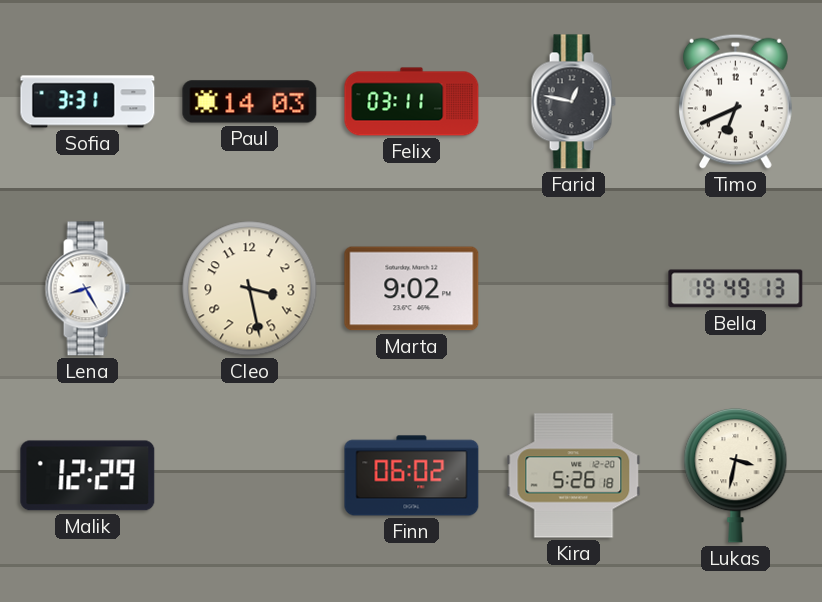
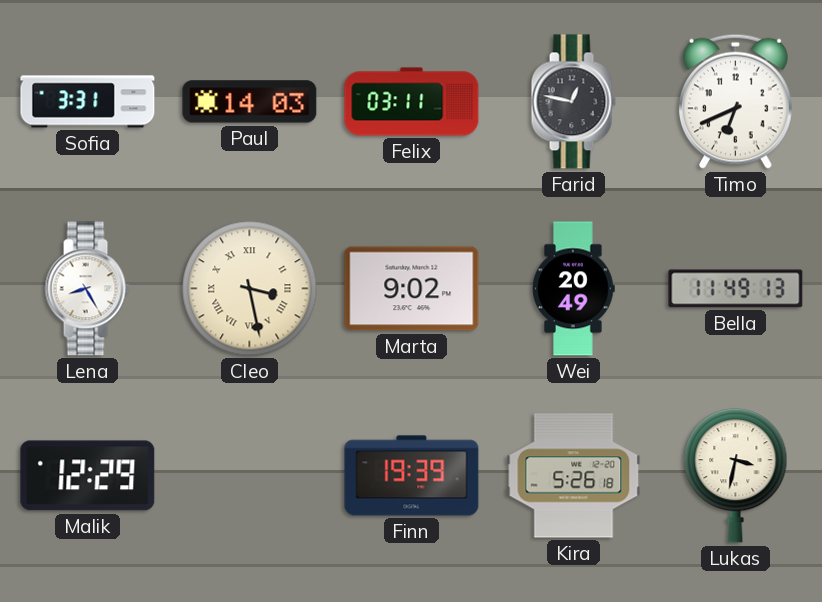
Cleo numerals: Arabic -> Roman (250, 289)
Wei: none -> 20:49 (574, 289)
Bella: 19:49 -> 11:49 (736, 289)
Finn: 06:02 -> 19:39 (412, 476)
